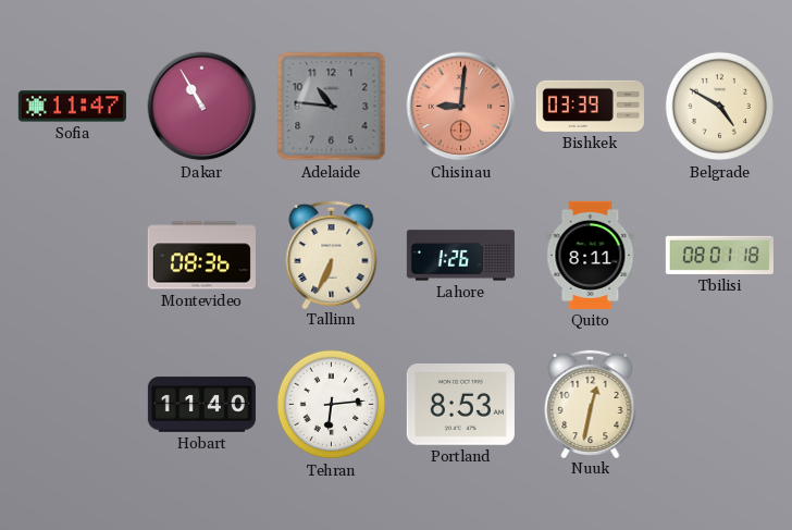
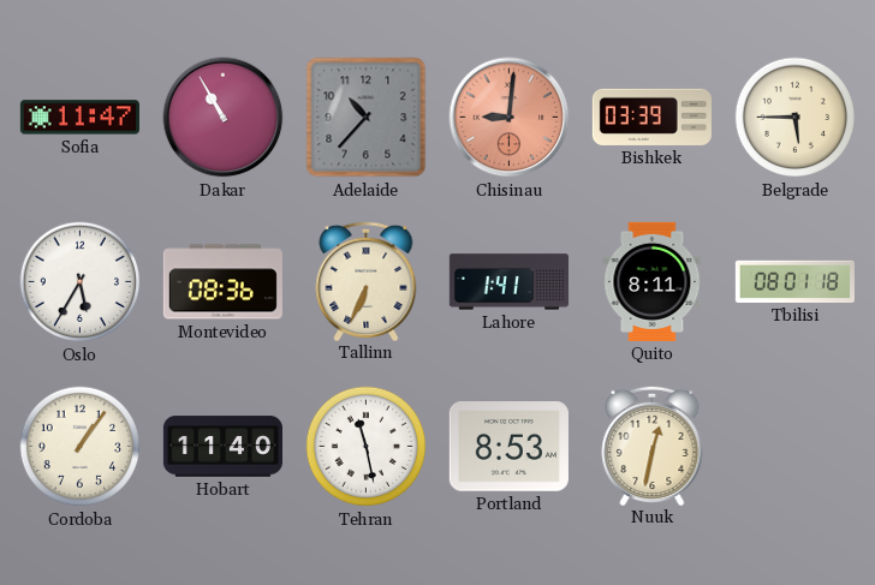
Adelaide: 10:46 -> 10:37 (367, 118)
Belgrade: 4:50 -> 5:45 (796, 118)
Oslo: none -> 5:35 (81, 282)
Lahore: 1:26 -> 1:41 (508, 282)
Cordoba: none -> 1:06 (81, 447)
Tehran: 6:14 -> 11:28 (367, 447)
